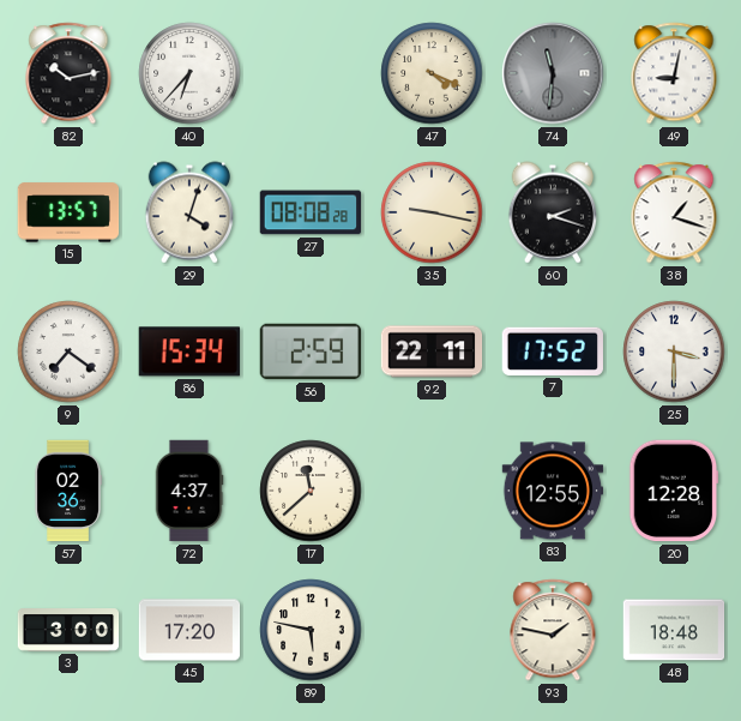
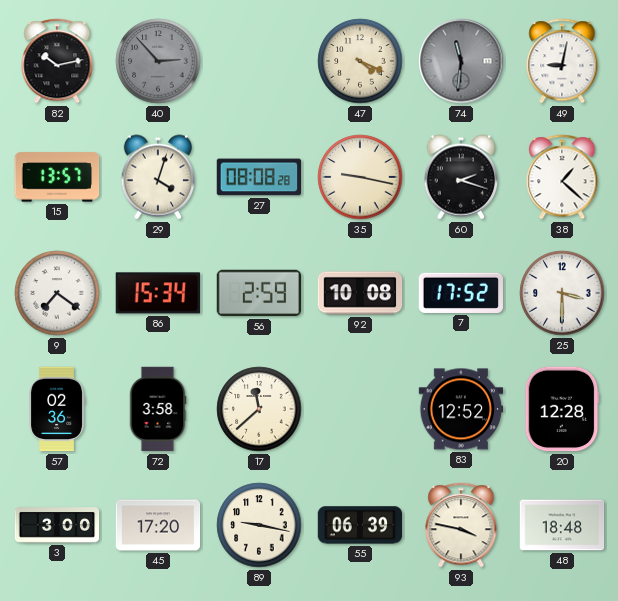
40: 6:37 -> 2:53 (158, 61)
40 dial: white -> grey (158, 61)
38: 1:18 -> 1:22 (562, 177)
92: 22:11 -> 10:08 (360, 293)
72: 4:37 -> 3:58 (158, 409)
83: 12:55 -> 12:52 (461, 409)
89: 5:47 -> 9:17 (259, 525)
55: none -> 06:39 (360, 525)
93: 1:47 -> 3:47 (461, 525)
